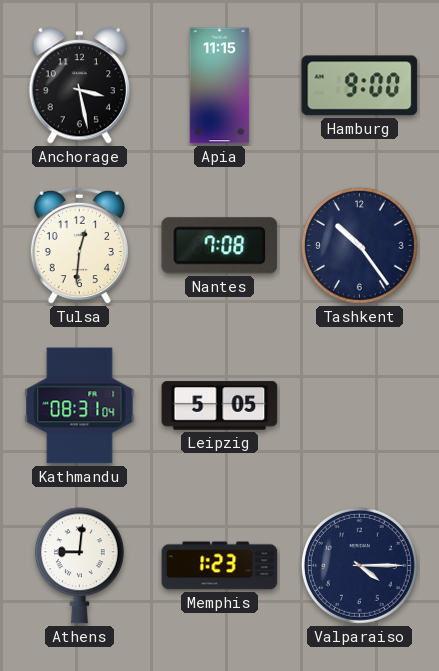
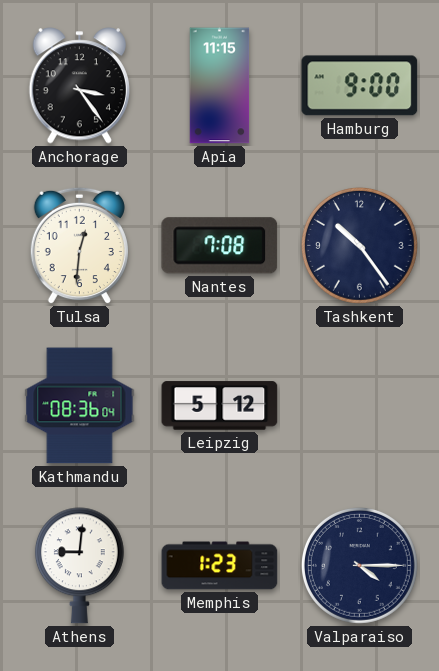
Anchorage: 3:28 -> 3:24 (79, 86)
Kathmandu: 08:31 -> 08:36 (80, 406)
Leipzig: 5:05 -> 5:12 (220, 406)
